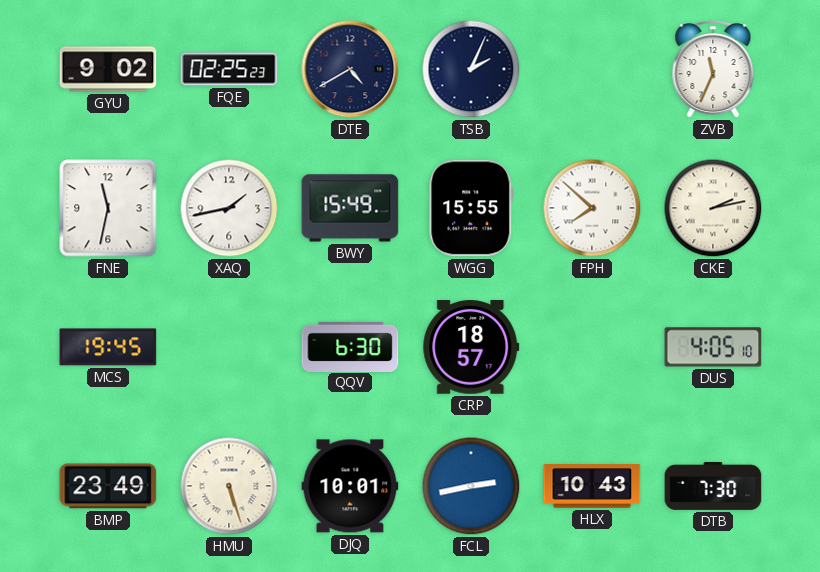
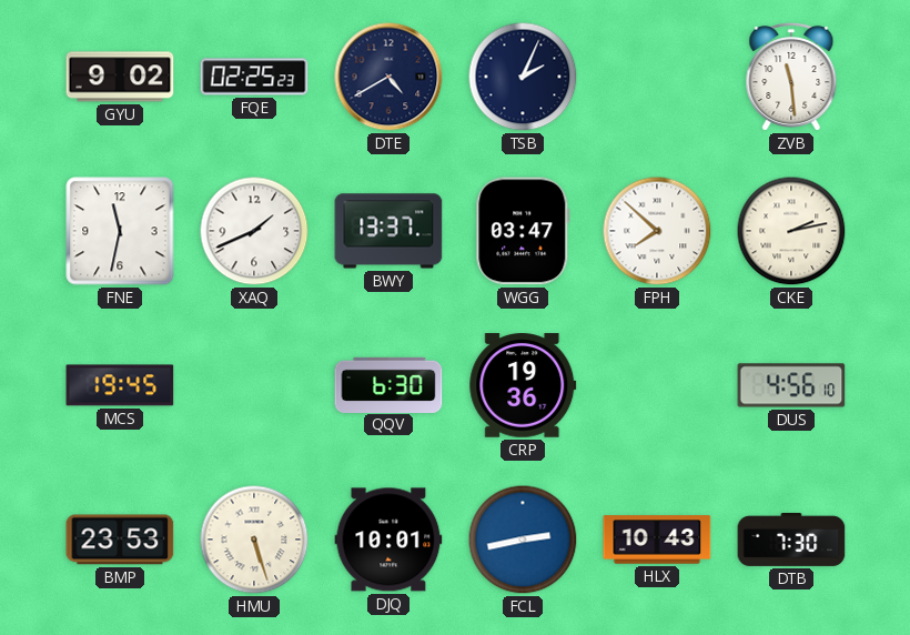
ZVB: 11:34 -> 11:29 (791, 77)
XAQ: 1:43 -> 1:41 (254, 231)
BWY: 15:49 -> 13:37 (388, 231)
WGG: 15:55 -> 03:47 (523, 231)
CRP: 18:57 -> 19:36 (523, 385)
DUS: 4:05 -> 4:56 (791, 385)
BMP: 23:49 -> 23:53 (120, 540)
